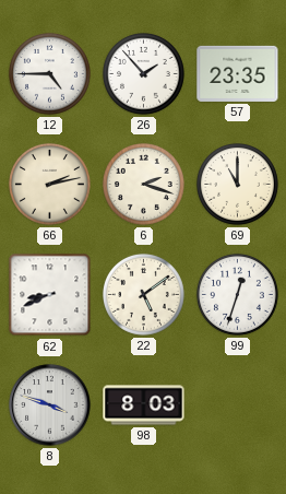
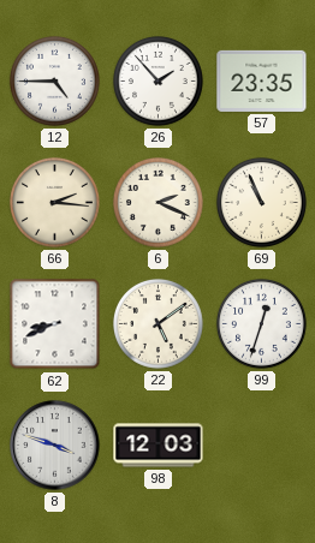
66: 2:13 -> 2:16 (54, 202)
6: 2:18 -> 2:19 (157, 202)
69: 11:00 -> 10:56 (261, 202)
98: 8:03 -> 12:03 (159, 446)
